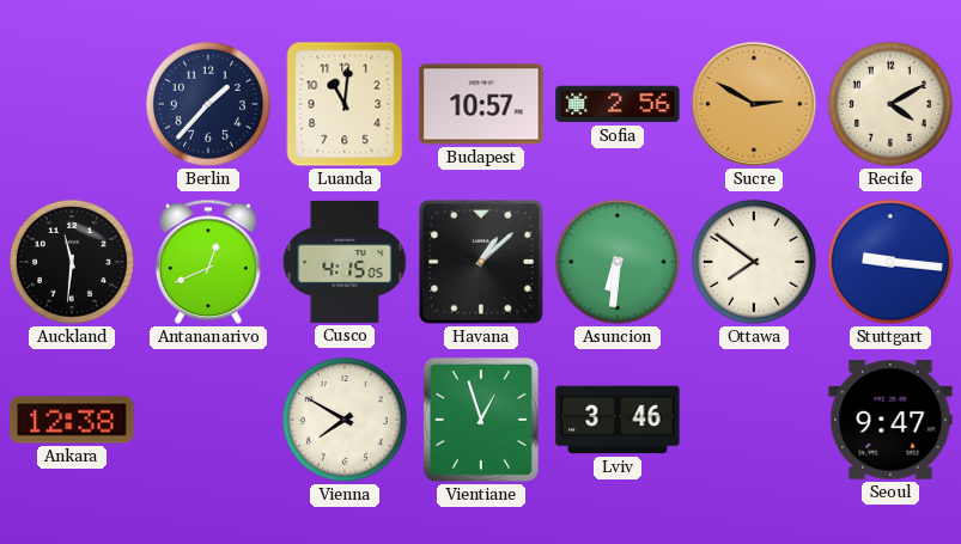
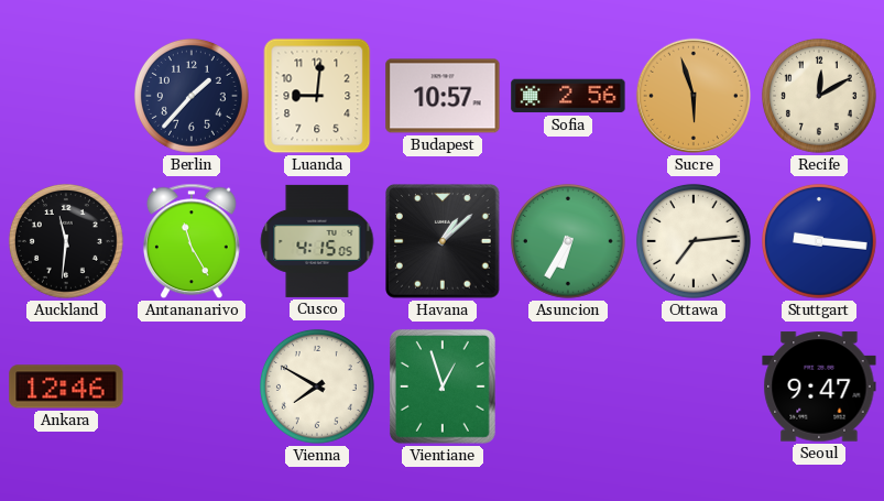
Luanda: 11:01 -> 9:01 (317, 96)
Sucre: 2:50 -> 5:57 (694, 96)
Recife: 4:10 -> 12:10 (819, 96)
Antananarivo: 12:41 -> 11:25 (192, 241)
Asuncion: 6:31 -> 6:35 (568, 241)
Ottawa: 7:51 -> 7:14 (694, 241)
Ankara: 12:38 -> 12:46 (66, 386)
Lviv: 3:46 -> none (618, 420)
